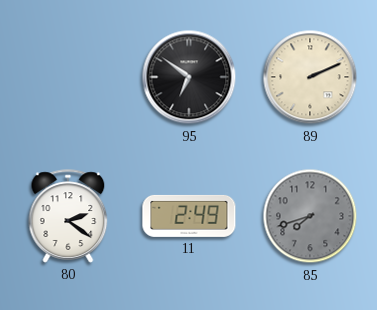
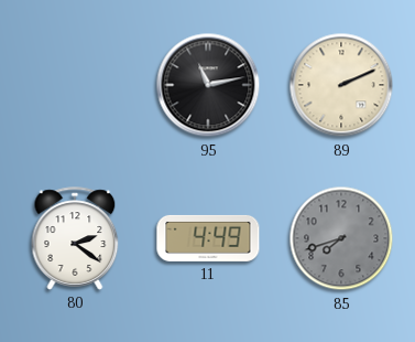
95: 6:51 -> 11:13 (208, 85)
11: 2:49 -> 4:49 (208, 238)
